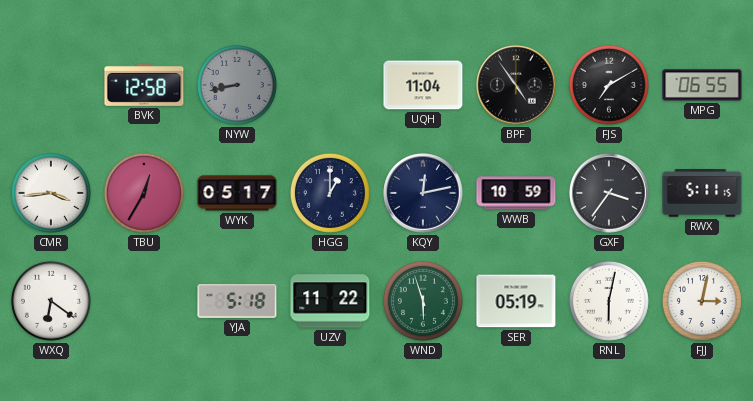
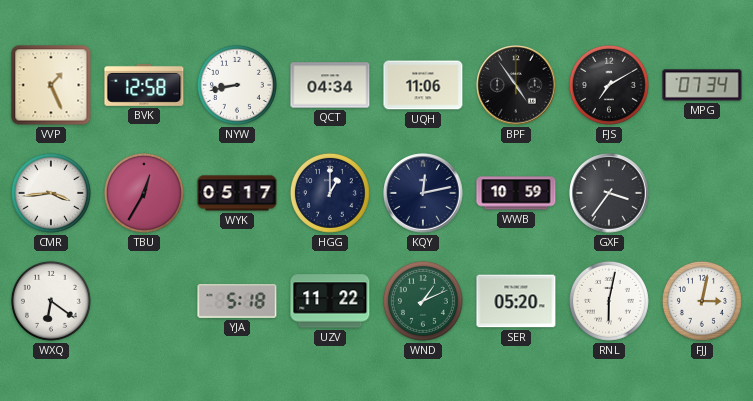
VVP: none -> 1:26 (51, 85)
NYW dial: grey -> white (237, 85)
QCT: none -> 04:34 (330, 85)
UQH: 11:04 -> 11:06 (423, 85)
MPG: 06:55 -> 07:34 (702, 85)
RWX: 5:11 -> none (702, 193)
WND: 5:57 -> 1:11 (423, 301)
SER: 05:19 -> 05:20 (516, 301)
